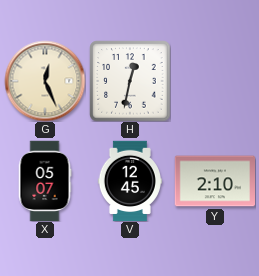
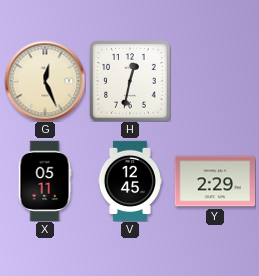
X: 05:07 -> 05:11 (45, 181)
Y: 2:10 -> 2:29 (215, 181)
